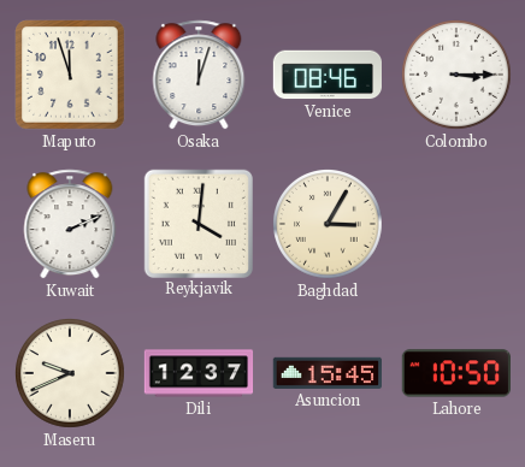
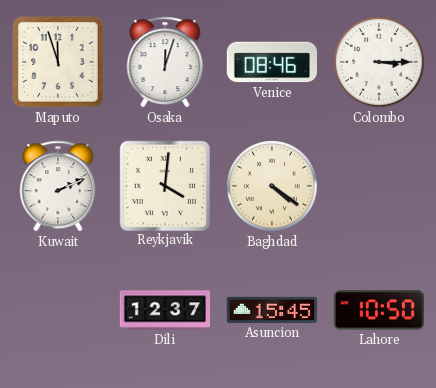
Baghdad: 3:05 -> 4:21 (273, 187)
Maseru: 9:41 -> none (71, 374)
